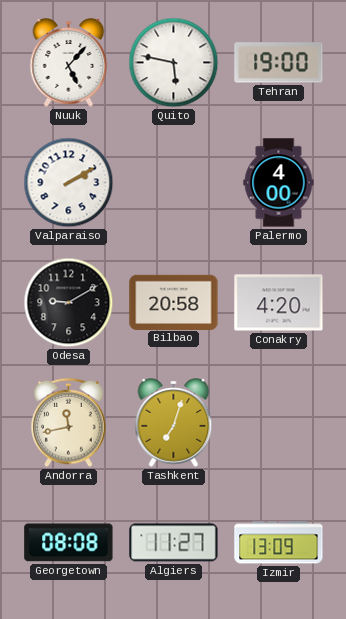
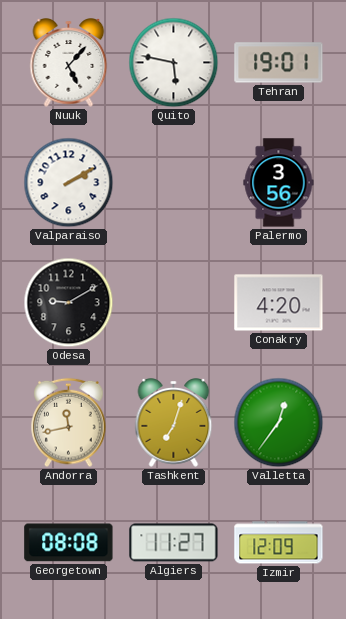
Tehran: 19:00 -> 19:01 (279, 63)
Palermo: 4:00 -> 3:56 (279, 183)
Bilbao: 20:58 -> none (174, 302)
Valletta: none -> 12:36 (279, 423)
Izmir: 13:09 -> 12:09 (279, 543)
